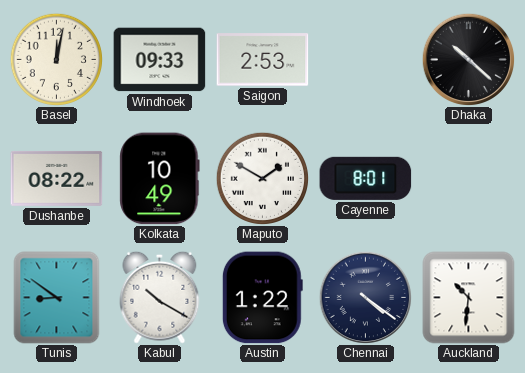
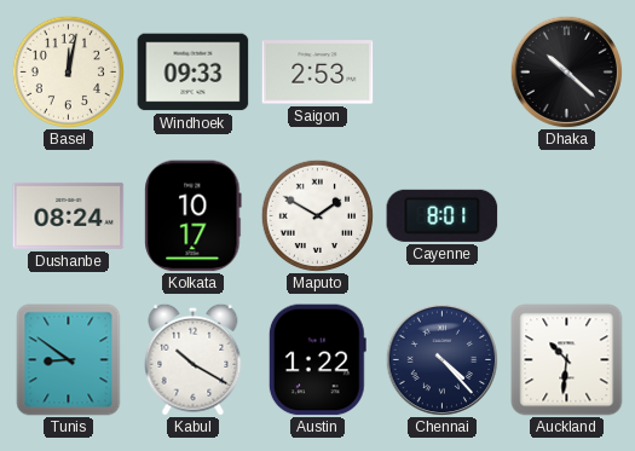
Dushanbe: 08:22 -> 08:24 (69, 215)
Kolkata: 10:49 -> 10:17 (194, 216)
Chennai: 4:21 -> 4:23 (441, 359)
